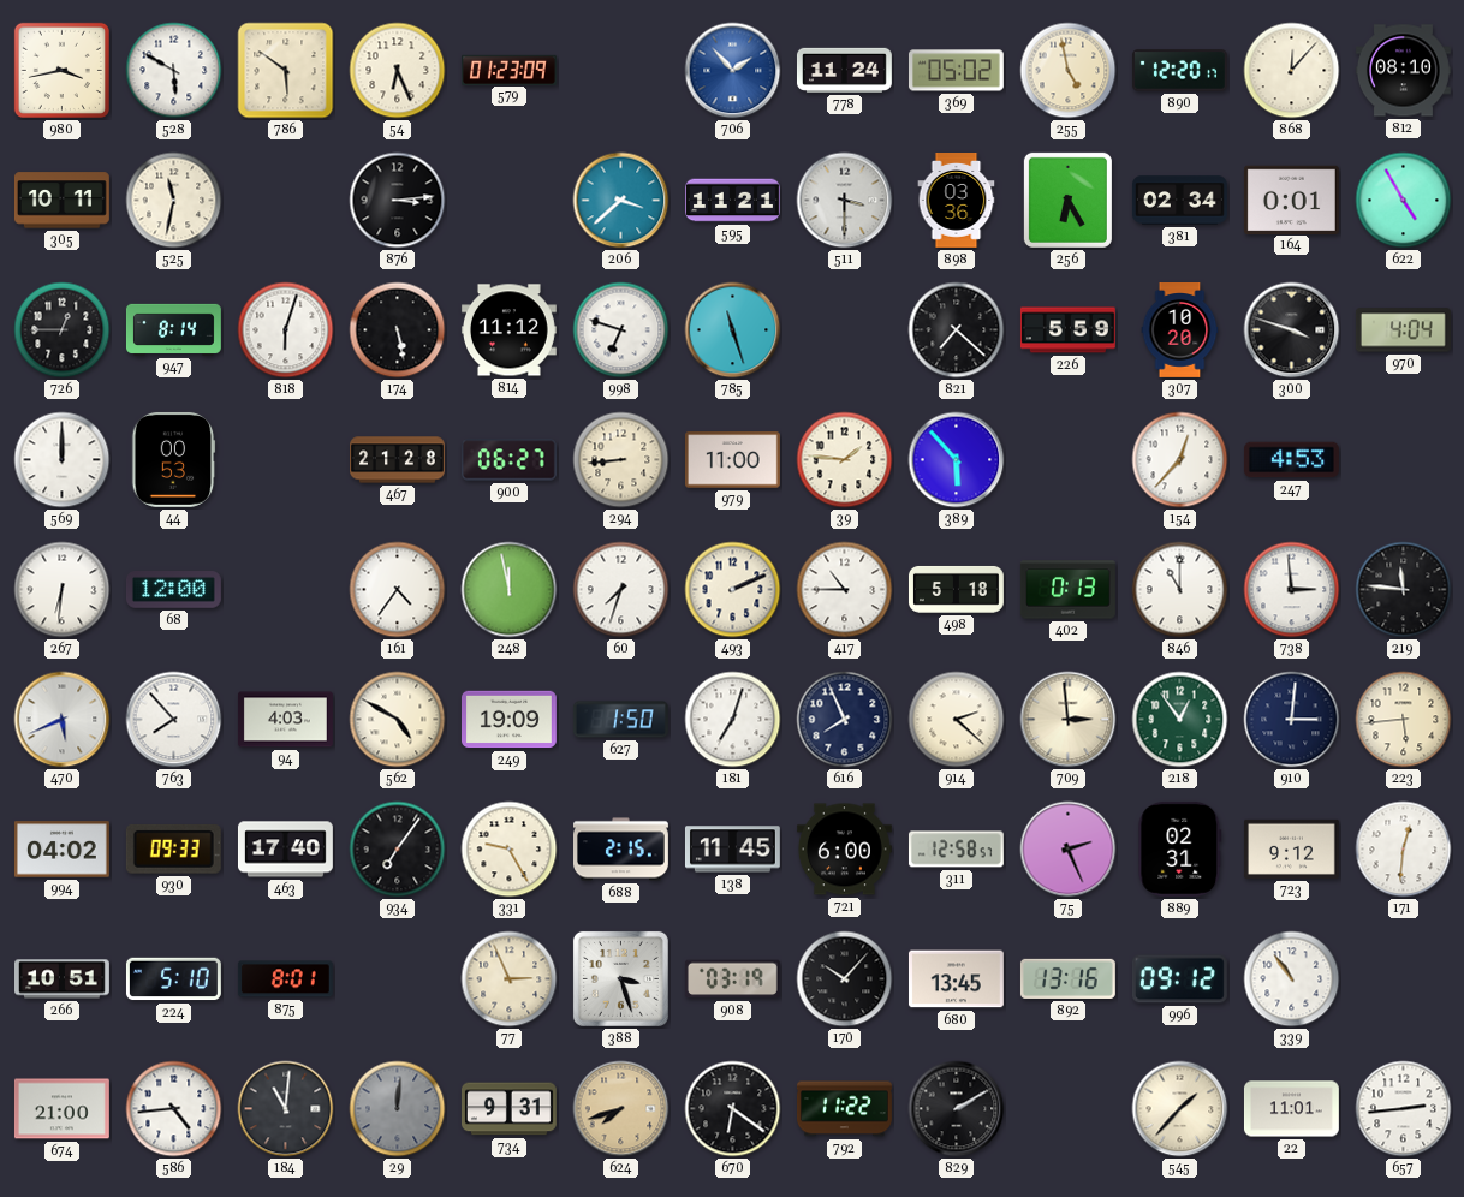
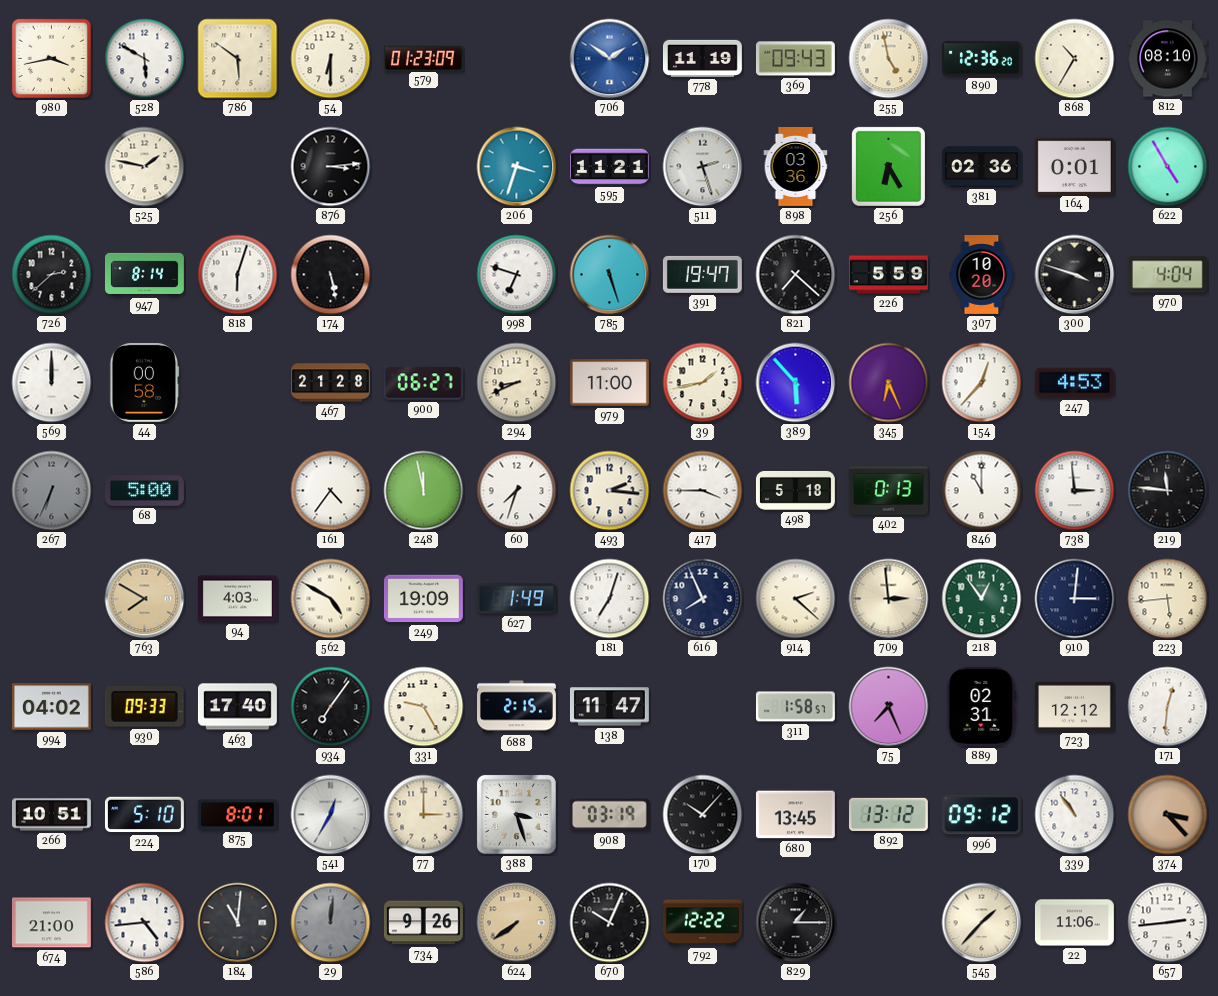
54: 6:26 -> 6:30 (331, 59)
706: 1:53 -> 1:51 (610, 59)
778: 11:24 -> 11:19 (702, 58)
369: 05:02 -> 09:43 (795, 59)
890: 12:20 -> 12:36 (981, 59)
868: 12:07 -> 10:35 (1075, 59)
305: 10:11 -> none (61, 201)
525: 11:32 -> 1:47 (145, 167)
206: 3:38 -> 3:33 (517, 167)
511: 3:30 -> 2:27 (703, 167)
381: 02:34 -> 02:36 (981, 167)
726: 12:45 -> 2:38 (52, 275)
814: 11:12 -> none (508, 330)
785: 11:27 -> 5:27 (610, 275)
391: none -> 19:47 (702, 274)
44: 00:53 -> 00:58 (144, 382)
294: 8:44 -> 8:41 (517, 383)
39: 1:46 -> 1:43 (703, 383)
345: none -> 6:26 (889, 383)
267: 6:31 -> 6:34 (52, 491)
267 dial: white -> grey (52, 491)
68: 12:00 -> 5:00 (144, 491)
493: 2:11 -> 2:16 (610, 491)
417: 10:45 -> 3:45 (703, 491)
470: 5:41 -> none (63, 720)
763: 7:53 -> 7:50 (145, 599)
763 dial: white -> champagne (145, 599)
627: 1:50 -> 1:49 (516, 599)
138: 11:45 -> 11:47 (609, 707)
721: 6:00 -> none (844, 850)
311: 12:58 -> 1:58 (795, 707)
75: 2:26 -> 7:26 (889, 707)
723: 9:12 -> 12:12 (1074, 706)
541: none -> 12:35 (331, 815)
77: 2:56 -> 3:00 (424, 815)
892: 13:16 -> 13:12 (888, 814)
374: none -> 3:23 (1168, 815)
734: 9:31 -> 9:26 (423, 923)
624: 7:42 -> 7:39 (517, 923)
670: 6:21 -> 10:04 (610, 923)
792: 11:22 -> 12:22 (702, 923)
829: 2:10 -> 1:15 (796, 923)
22: 11:01 -> 11:06 (1074, 923)
